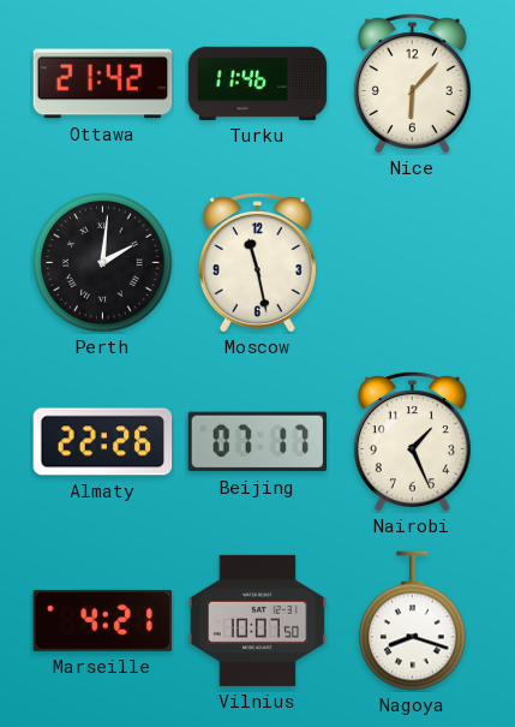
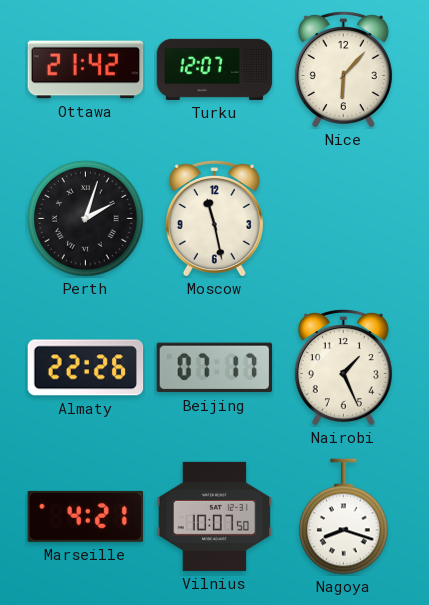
Turku: 11:46 -> 12:07 (215, 69)
Perth: 2:01 -> 2:03 (86, 219)
